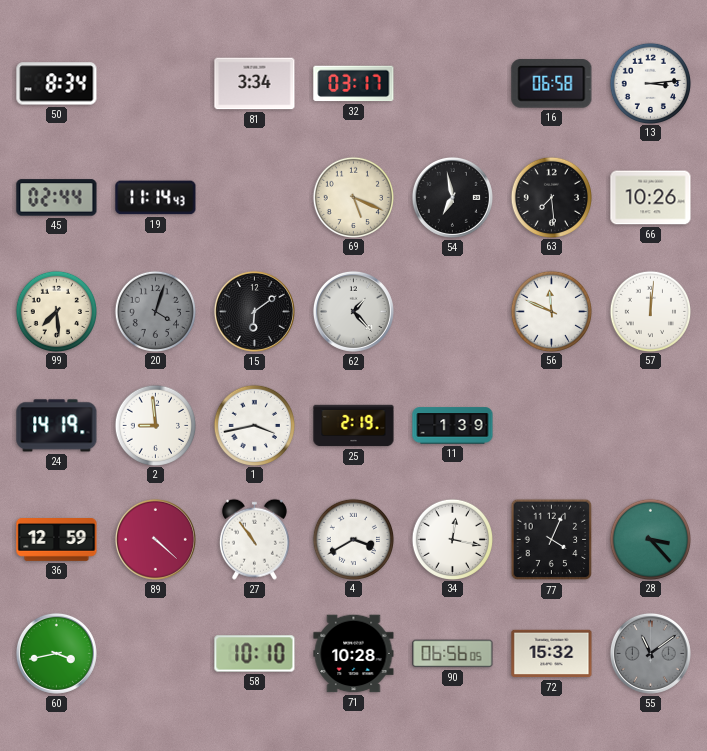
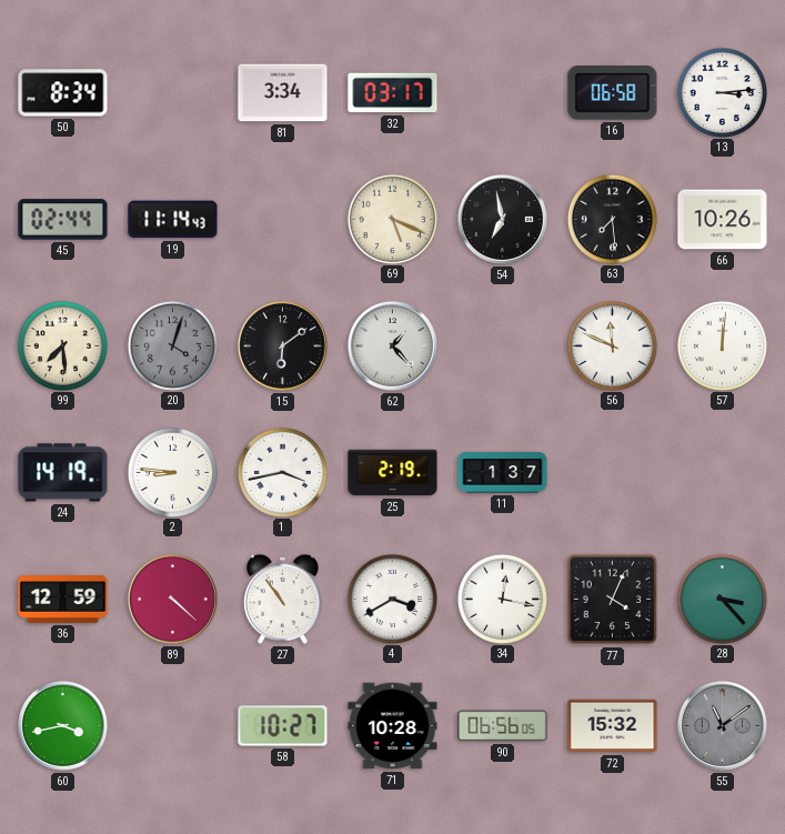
2: 8:59 -> 8:46 (172, 472)
11: 1:39 -> 1:37 (503, 473)
58: 10:10 -> 10:27 (283, 726)
